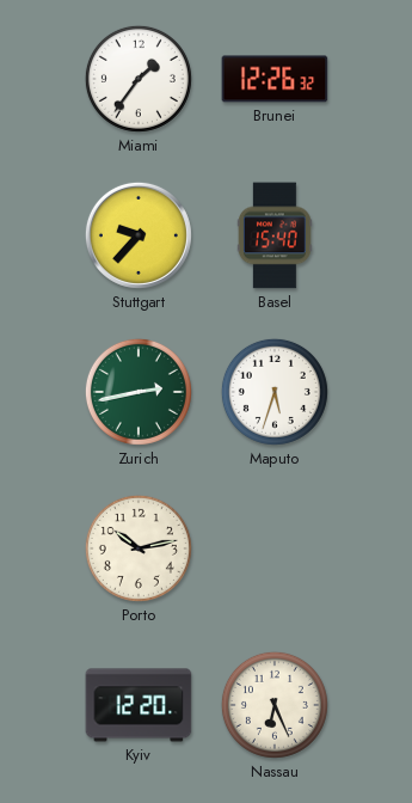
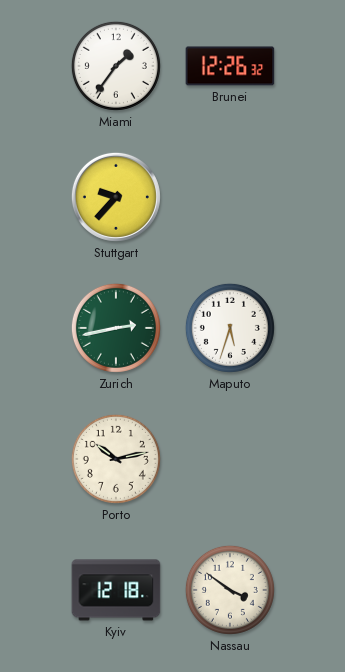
Basel: 15:40 -> none (275, 235)
Kyiv: 12:20 -> 12:18 (116, 590)
Nassau: 6:26 -> 3:51 (230, 590)
